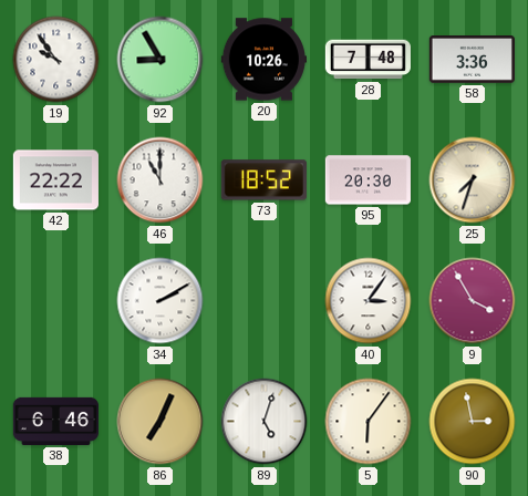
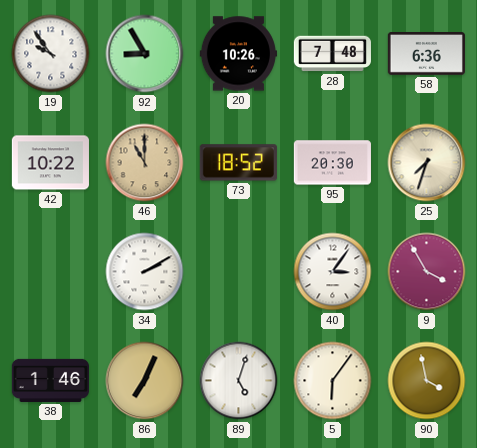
58: 3:36 -> 6:36 (426, 54)
42: 22:22 -> 10:22 (50, 163)
46 dial: white -> champagne (145, 163)
38: 6:46 -> 1:46 (50, 380)
90: 2:58 -> 3:58 (427, 381)
